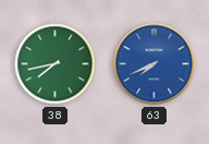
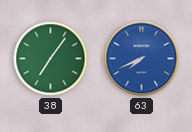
38: 7:43 -> 7:06 (51, 59)
